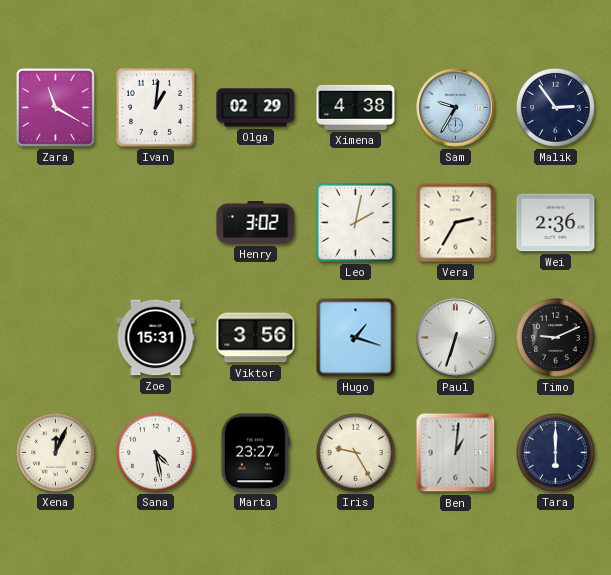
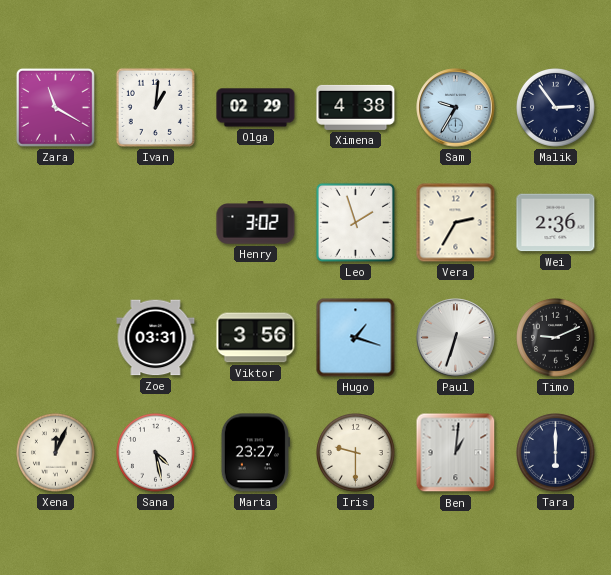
Leo: 2:02 -> 1:57 (355, 222)
Zoe: 15:31 -> 03:31 (156, 338)
Iris: 9:25 -> 9:30 (356, 453)
